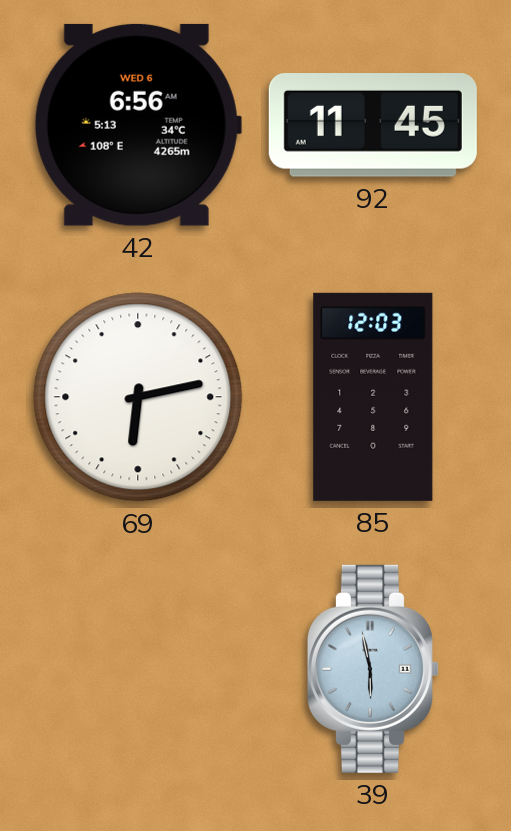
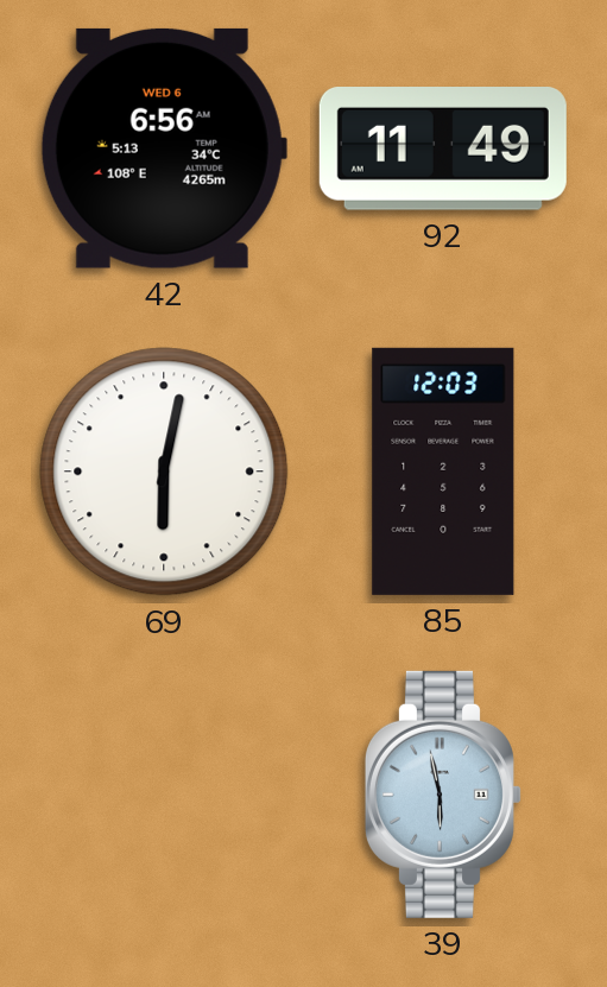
92: 11:45 -> 11:49 (443, 150)
69: 6:13 -> 6:02 (164, 472)
